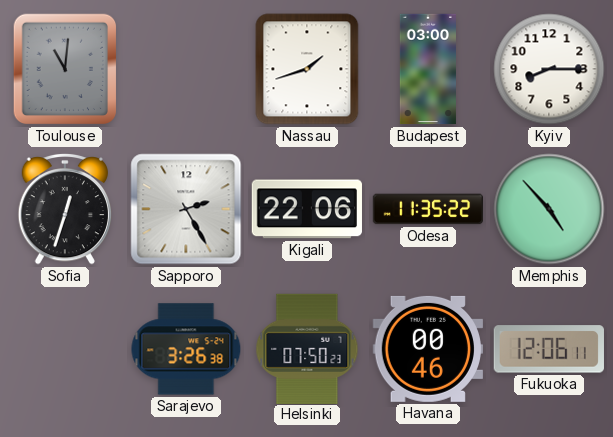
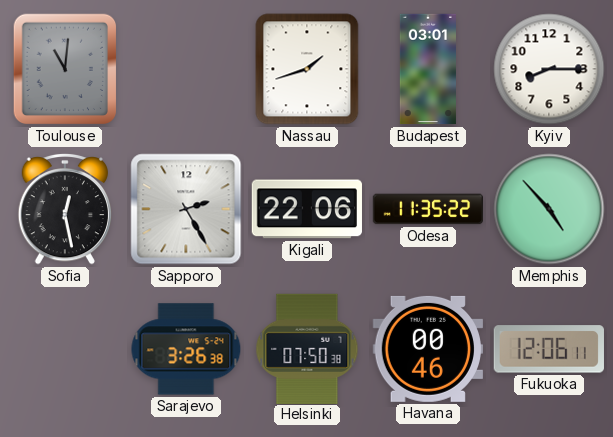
Budapest: 03:00 -> 03:01 (428, 69)
Sofia: 12:33 -> 12:28 (64, 209)
Helsinki: 07:50:23 -> 07:50:38 (307, 348)
